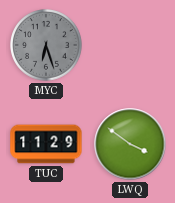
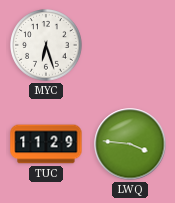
MYC dial: grey -> white (46, 45)
LWQ: 3:51 -> 3:46 (130, 144)
